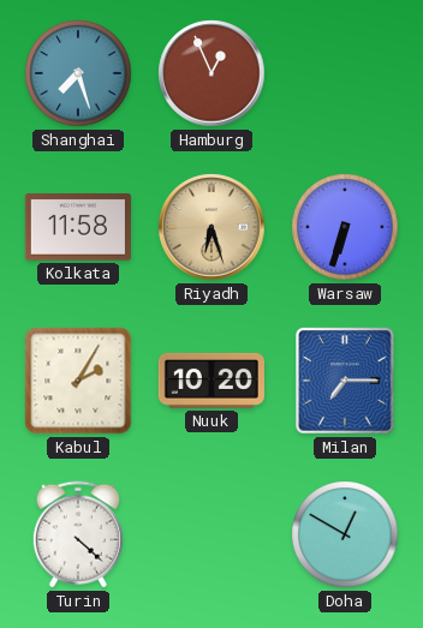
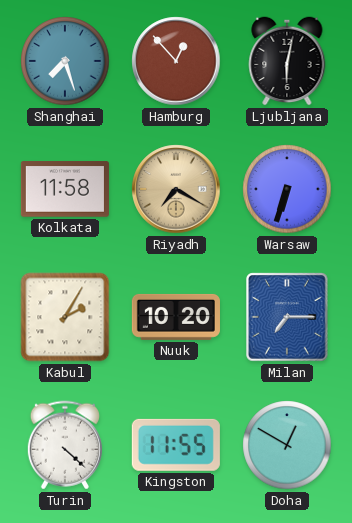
Hamburg: 12:56 -> 12:53 (176, 61)
Ljubljana: none -> 6:02 (287, 61)
Riyadh: 6:27 -> 7:20 (176, 189)
Kingston: none -> 11:55 (176, 445)
